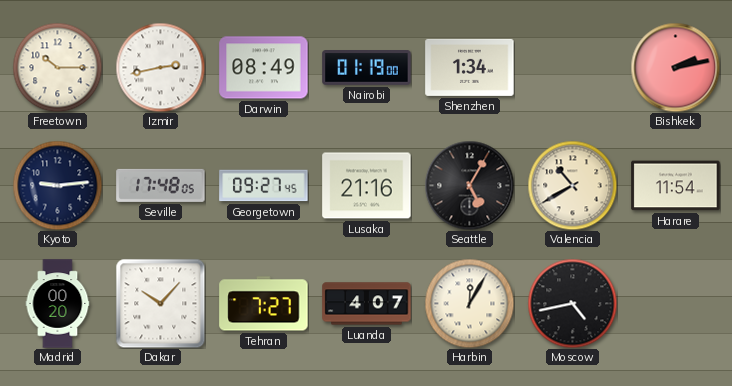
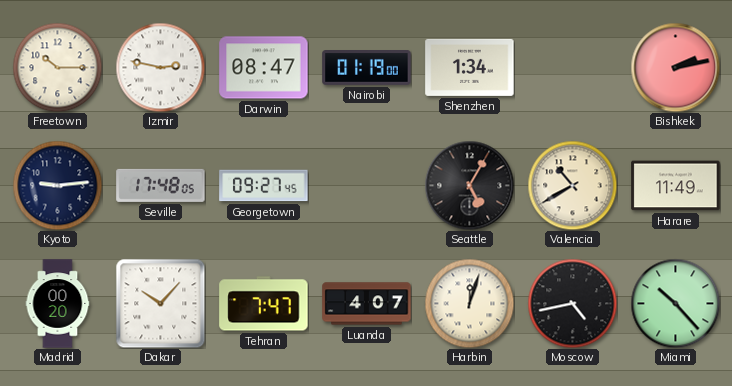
Izmir: 2:43 -> 2:47 (160, 67)
Darwin: 08:49 -> 08:47 (264, 68)
Lusaka: 21:16 -> none (367, 186)
Harare: 11:54 -> 11:49 (676, 186)
Tehran: 7:27 -> 7:47 (264, 304)
Harbin: 12:05 -> 12:03 (469, 303)
Miami: none -> 10:23 (675, 303)
